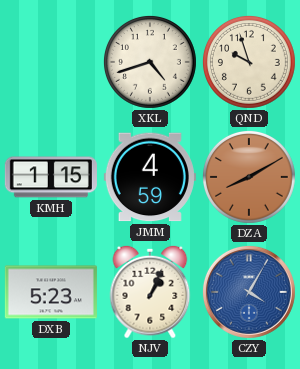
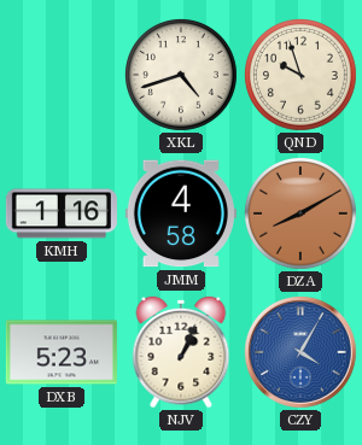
KMH: 1:15 -> 1:16 (62, 213)
JMM: 4:59 -> 4:58 (181, 213)
